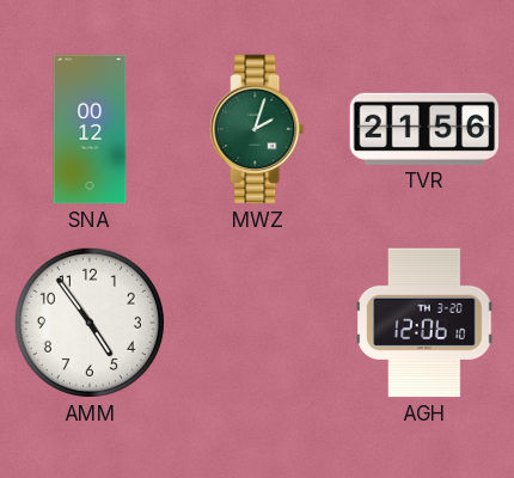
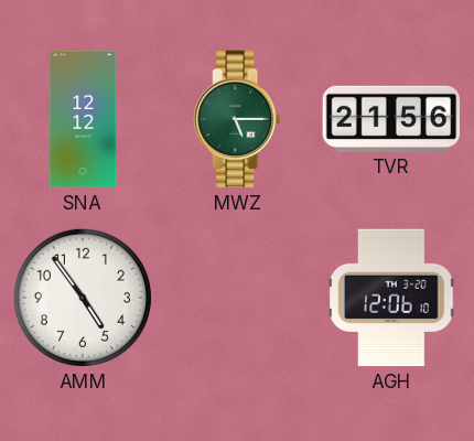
SNA: 00:12 -> 12:12 (83, 119)
MWZ: 2:03 -> 5:15 (237, 119)
